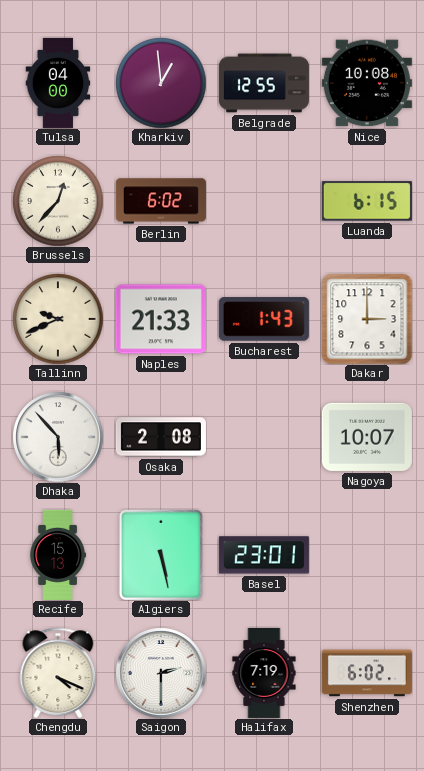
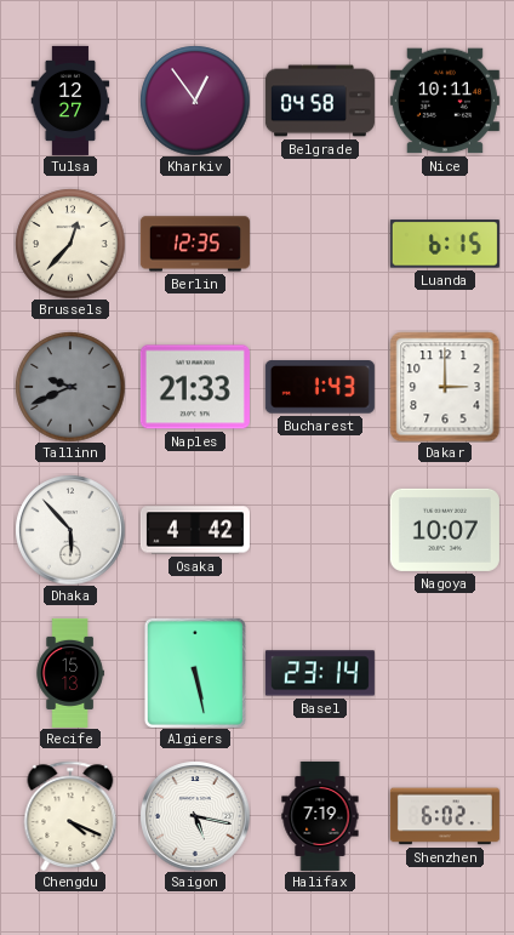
Tulsa: 04:00 -> 12:27 (70, 101)
Kharkiv: 12:59 -> 12:54 (195, 101)
Belgrade: 12:55 -> 04:58 (320, 101)
Nice: 10:08 -> 10:11 (445, 101)
Berlin: 6:02 -> 12:35 (195, 244)
Tallinn dial: cream -> grey (70, 387)
Osaka: 2:08 -> 4:42 (195, 530)
Basel: 23:01 -> 23:14 (320, 673)
Saigon: 2:30 -> 5:17 (195, 816)
